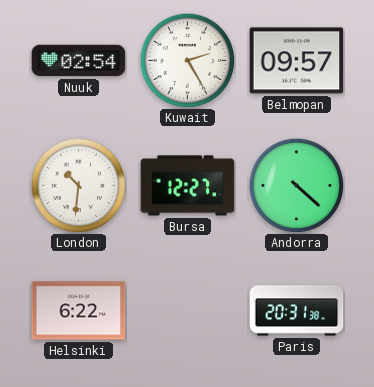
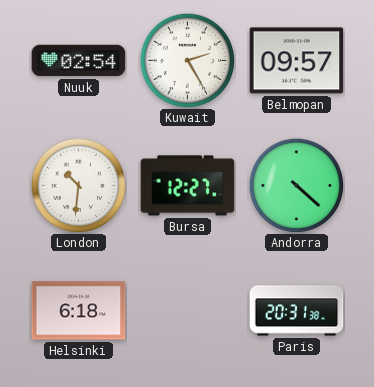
Helsinki: 6:22 -> 6:18 (79, 311)
